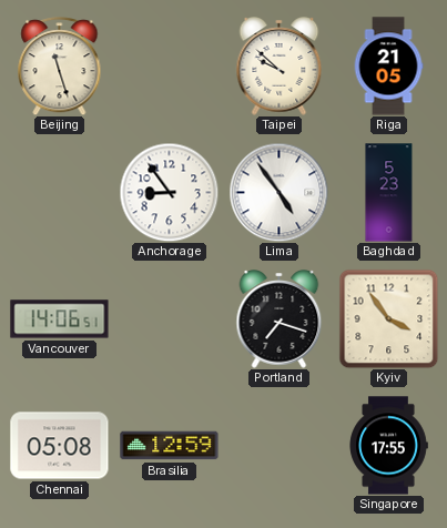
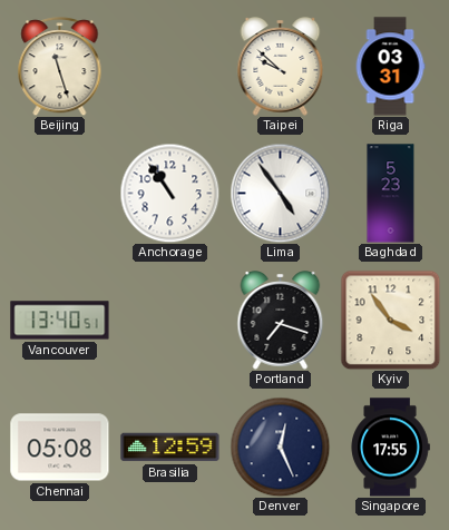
Riga: 21:05 -> 03:31 (390, 67)
Anchorage: 8:54 -> 10:54 (169, 193)
Vancouver: 14:06 -> 13:40 (60, 321)
Denver: none -> 12:26 (280, 446)
